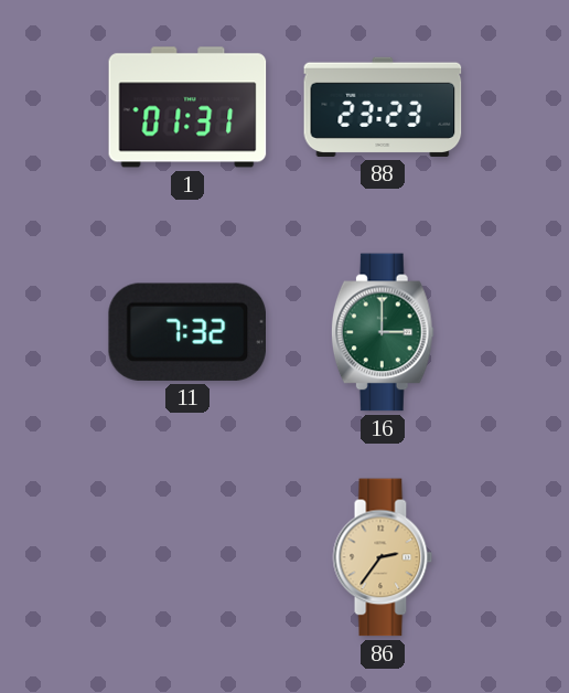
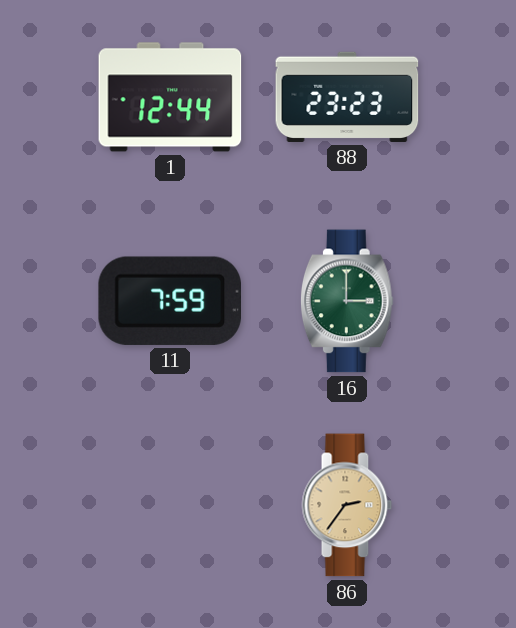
1: 01:31 -> 12:44 (170, 97)
11: 7:32 -> 7:59 (169, 301)
